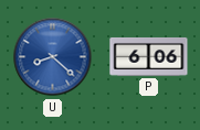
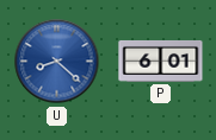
P: 6:06 -> 6:01 (161, 62)
